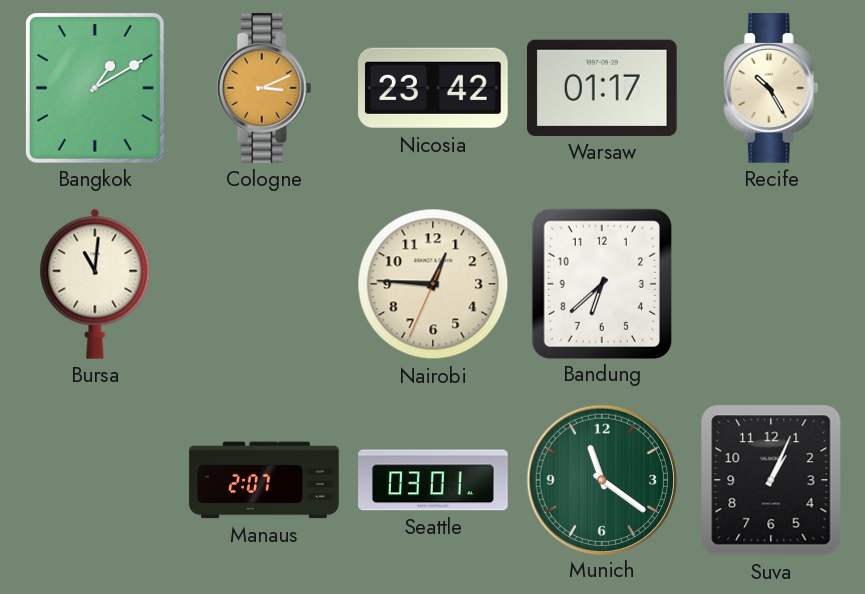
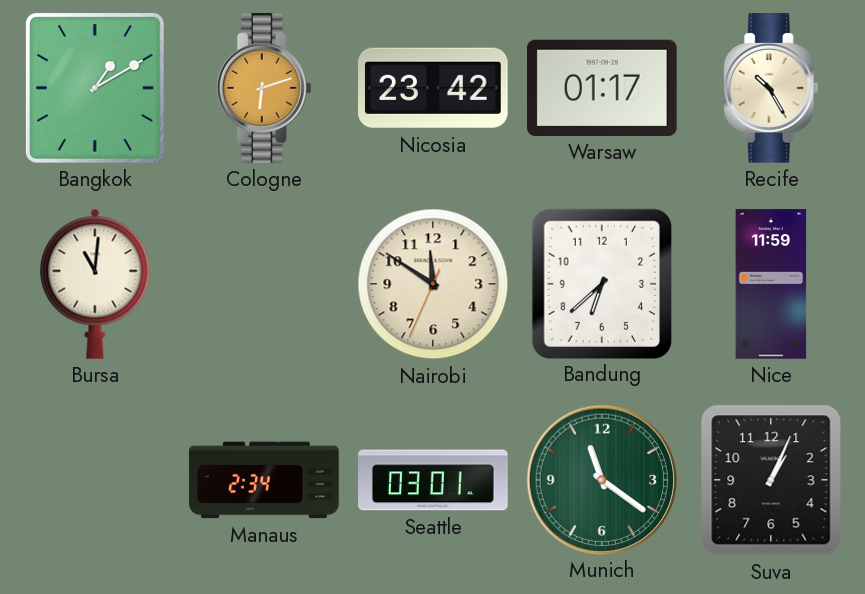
Cologne: 3:11 -> 6:12 (264, 88)
Nairobi: 12:45 -> 11:50 (433, 284)
Nice: none -> 11:59 (771, 284)
Manaus: 2:07 -> 2:34 (264, 480)
